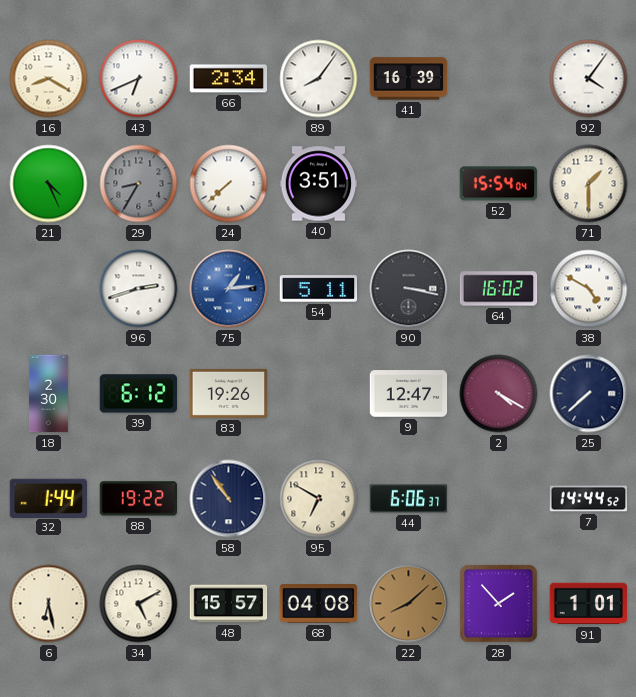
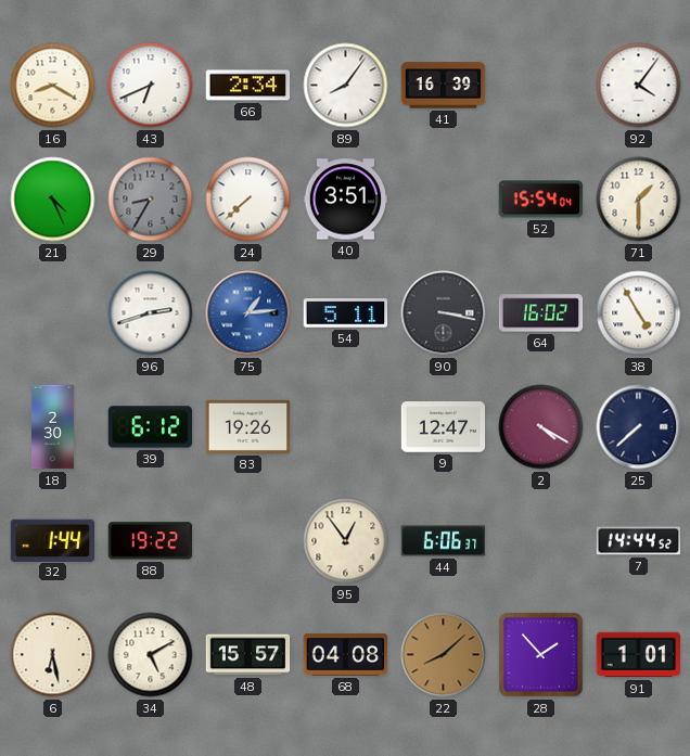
38: 4:50 -> 4:55 (639, 313)
58: 10:54 -> none (229, 499)
95: 6:50 -> 12:54 (346, 541)
